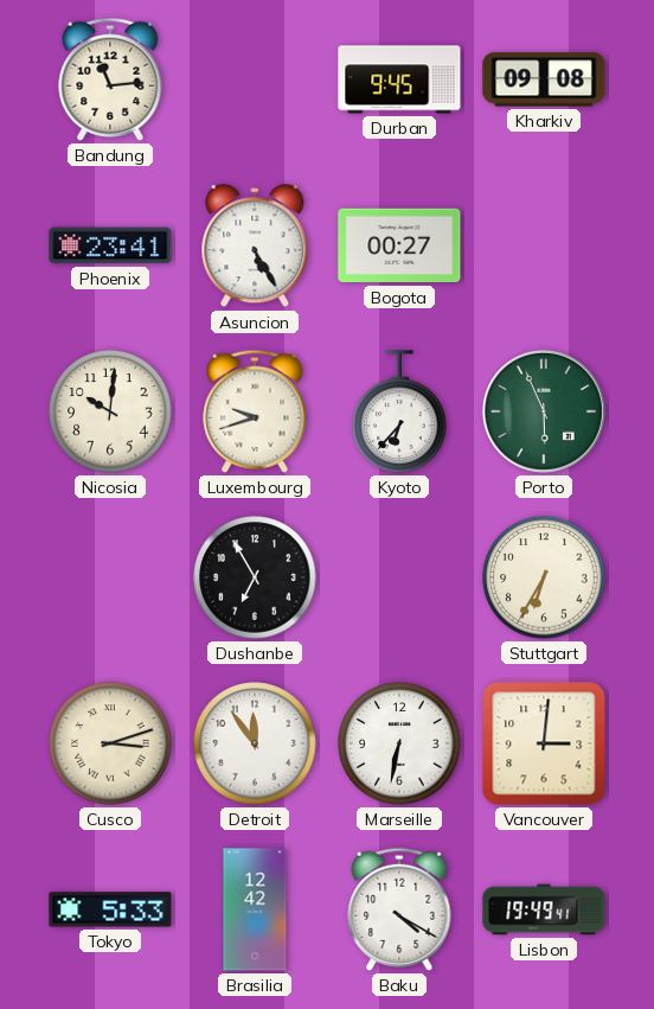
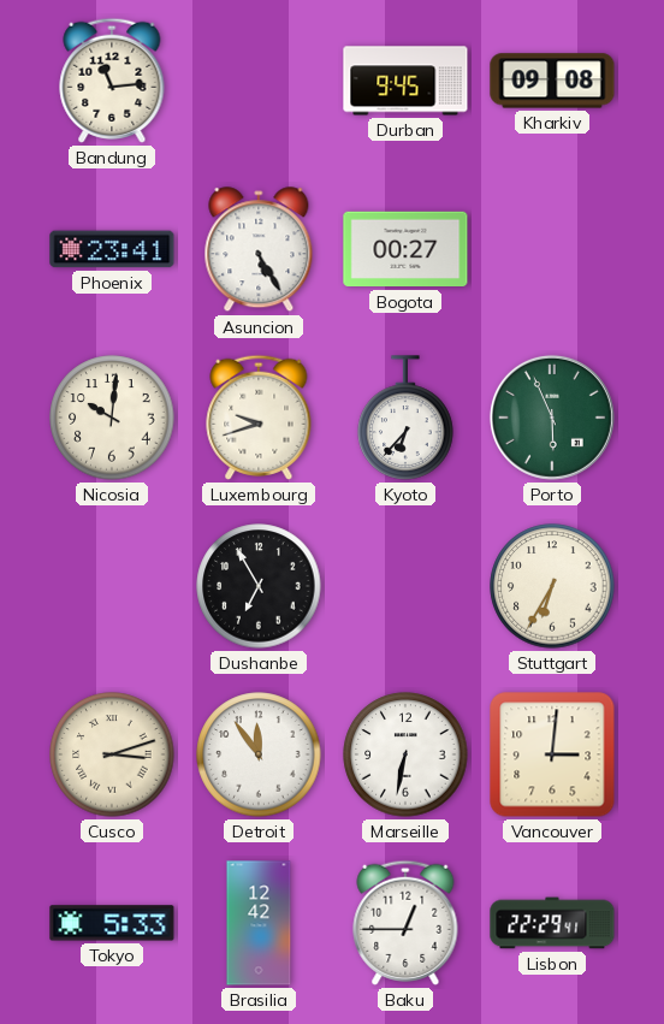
Baku: 4:20 -> 12:45 (405, 923)
Lisbon: 19:49 -> 22:29 (552, 923)
